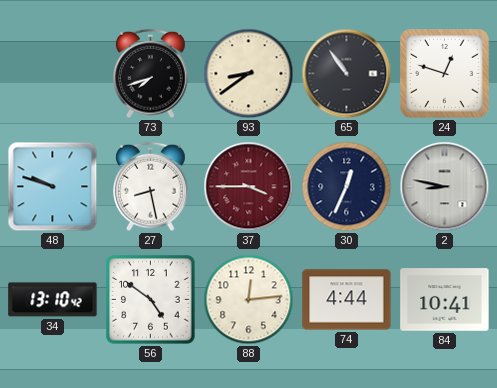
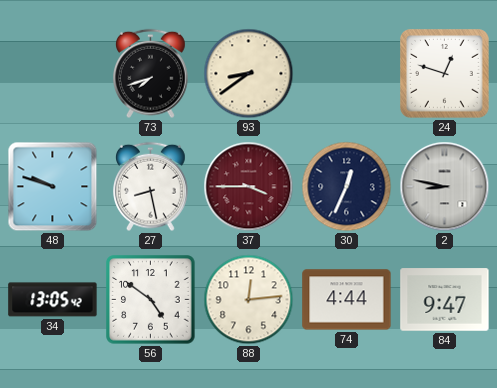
65: 10:54 -> none (347, 74)
34: 13:10 -> 13:05 (53, 300)
84: 10:41 -> 9:47 (445, 300)
